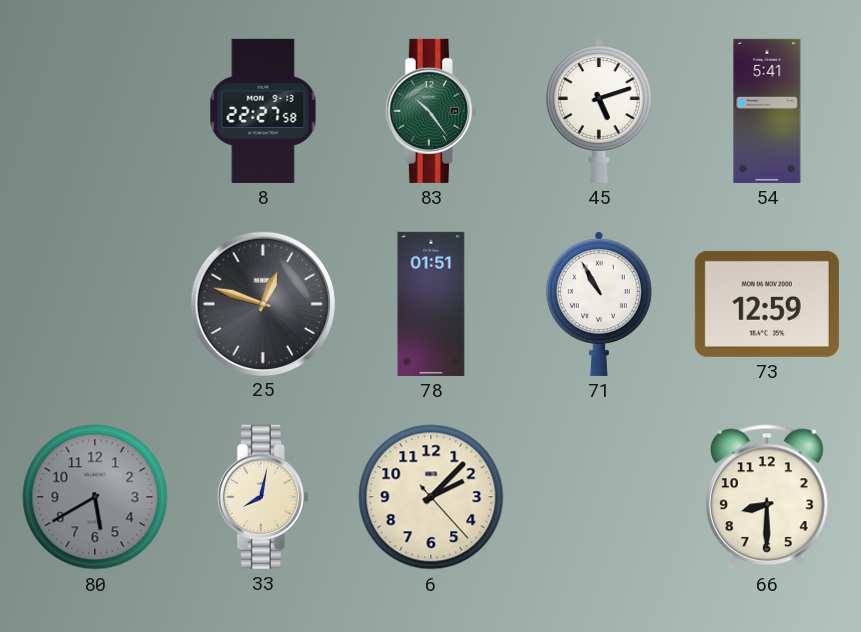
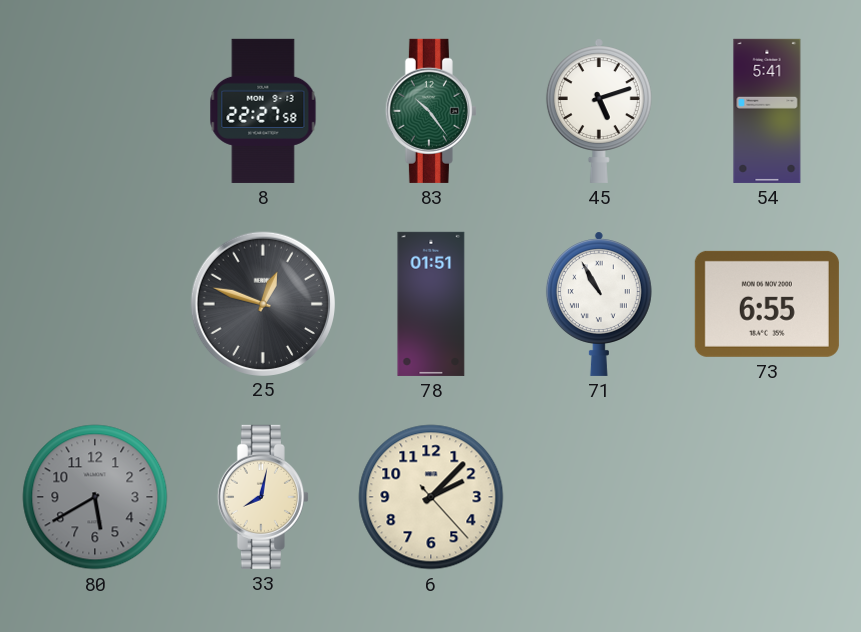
73: 12:59 -> 6:55 (767, 304)
66: 8:30 -> none (767, 497)
